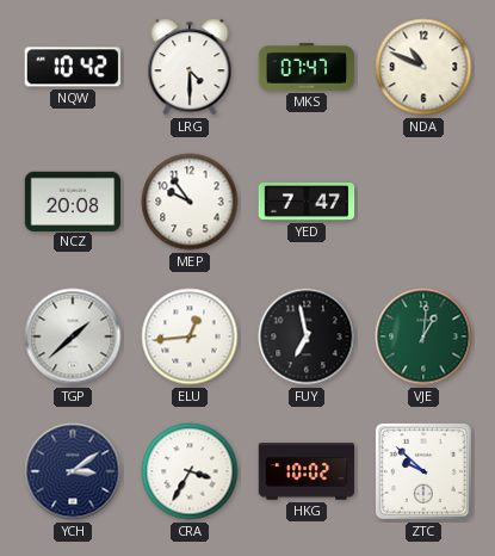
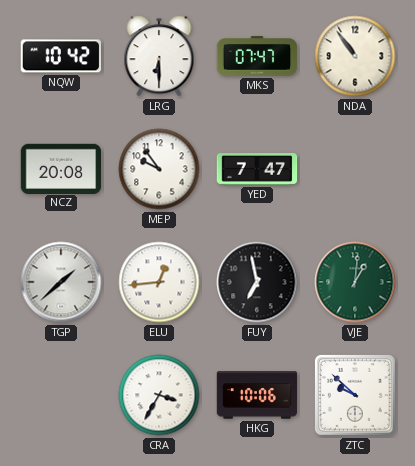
LRG: 4:30 -> 6:30 (159, 56)
NDA: 10:49 -> 10:54 (355, 56)
YCH: 3:09 -> none (73, 471)
HKG: 10:02 -> 10:06 (257, 395)
